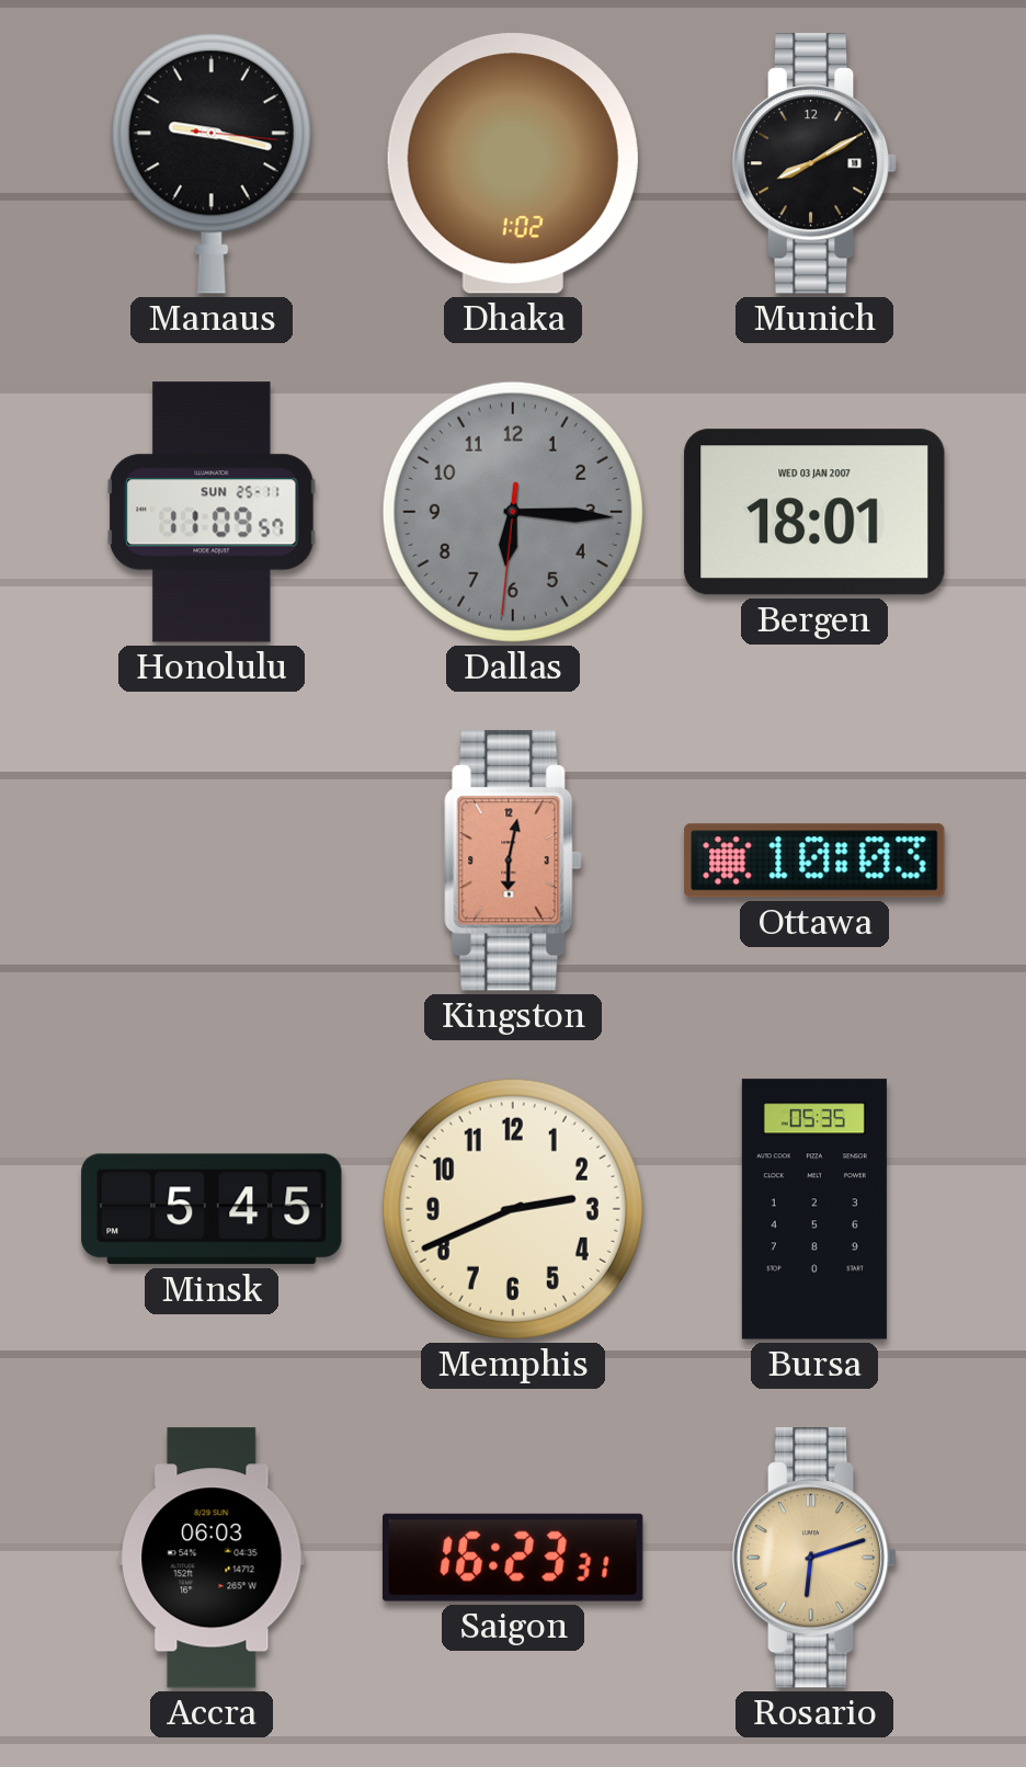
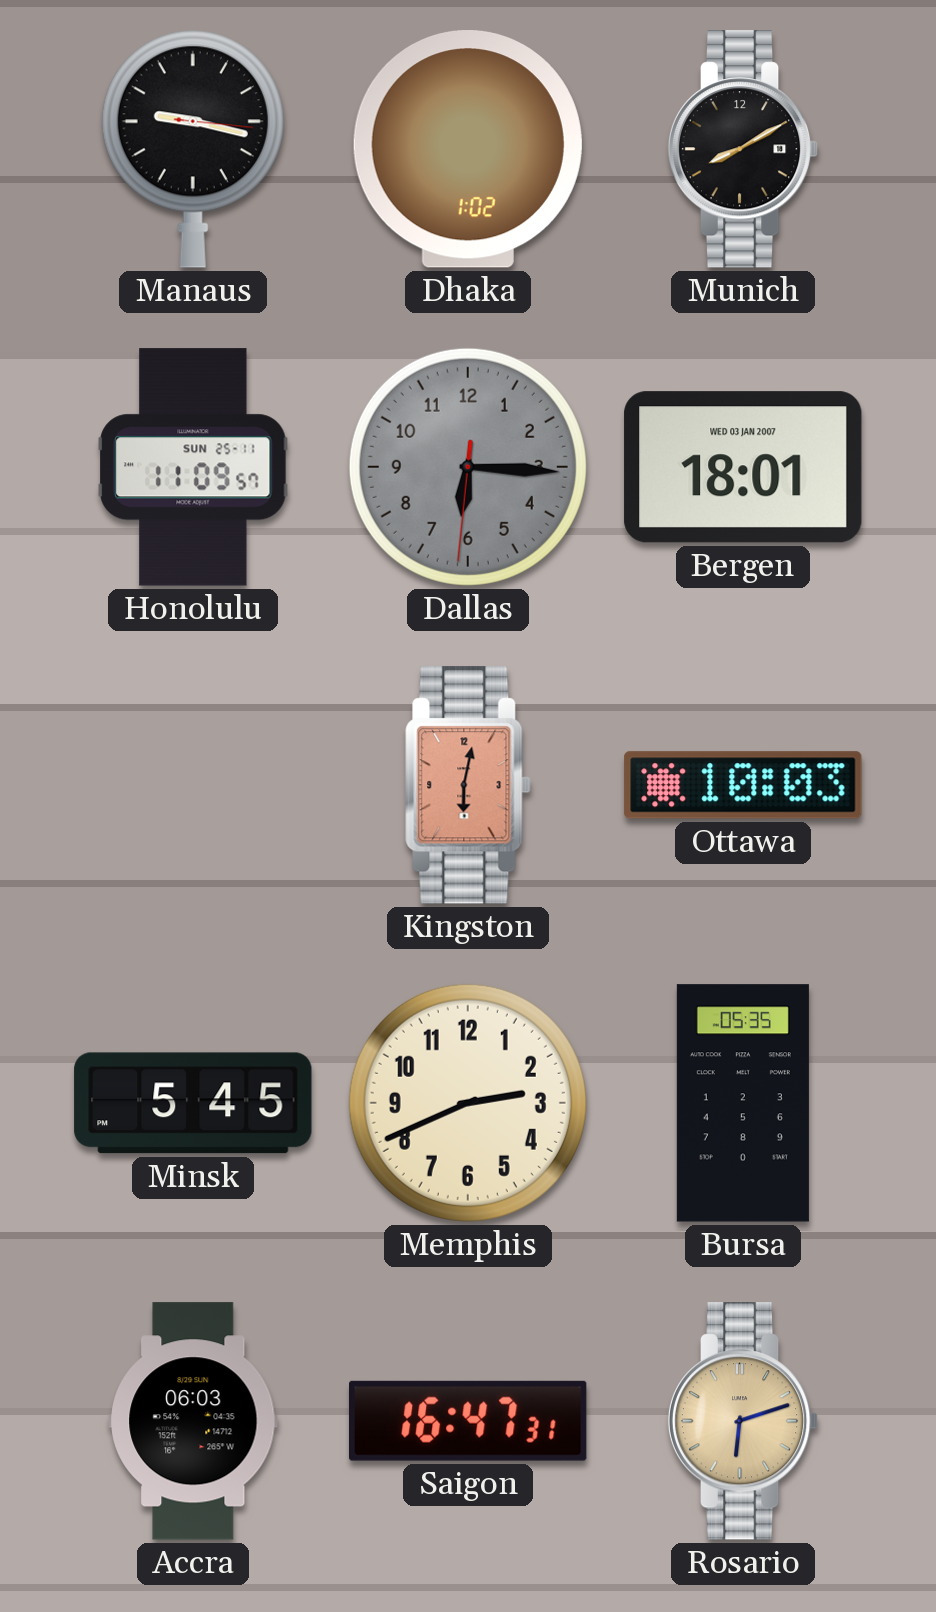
Saigon: 16:23 -> 16:47 (469, 1421)
